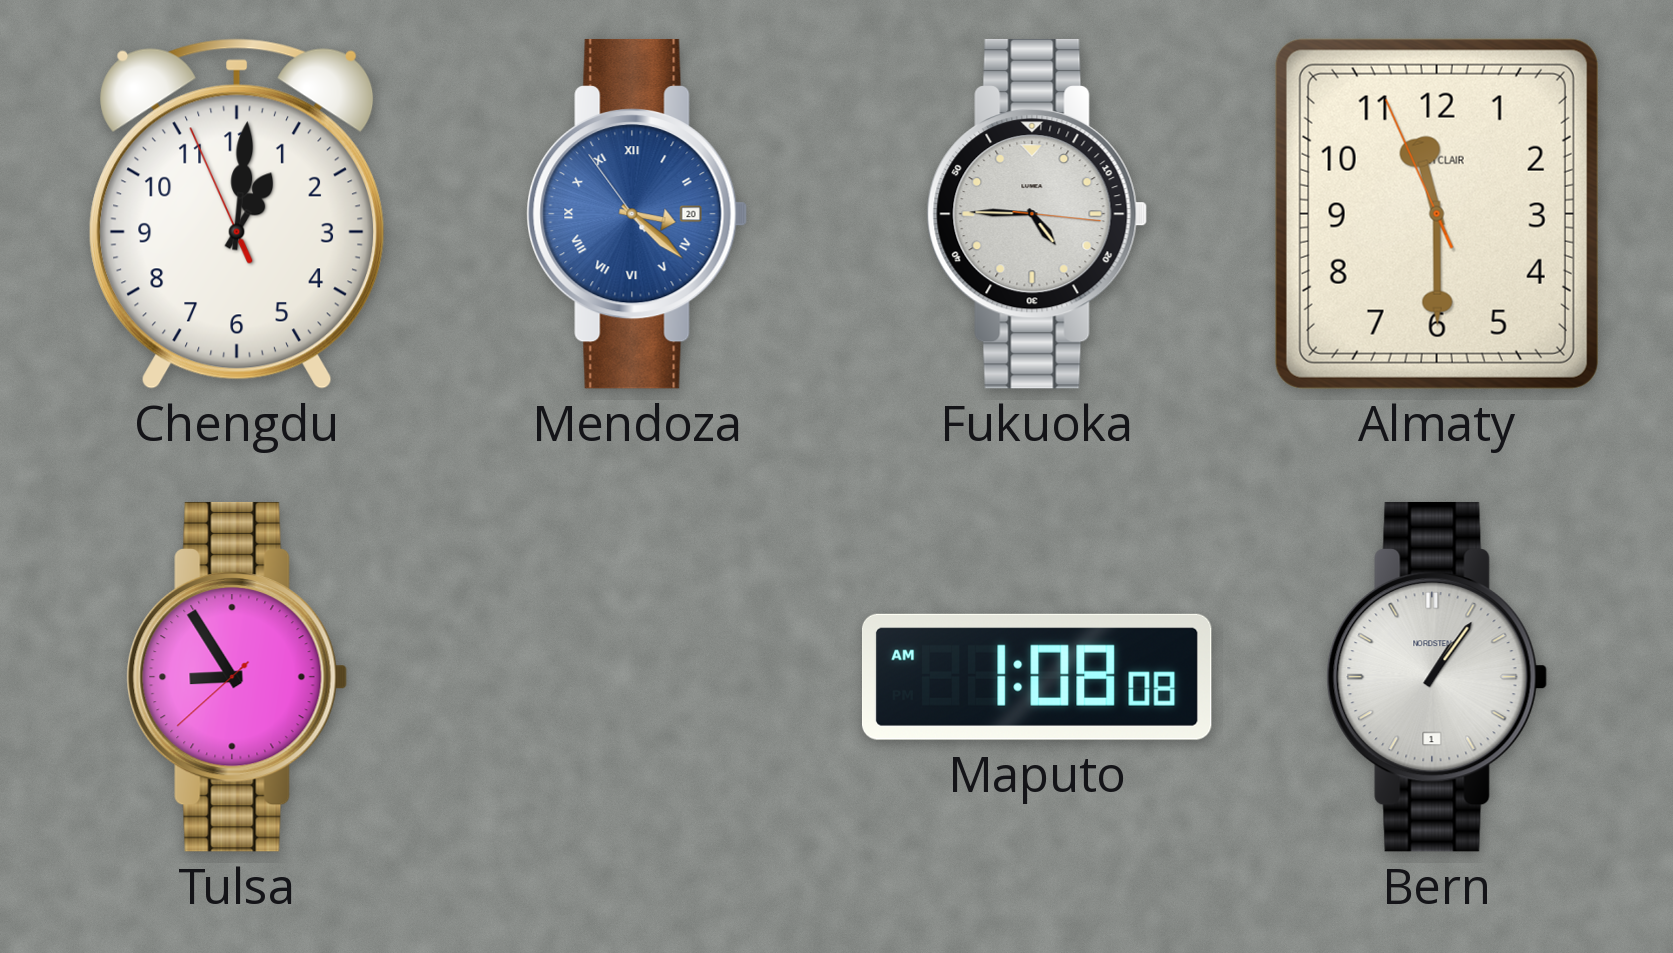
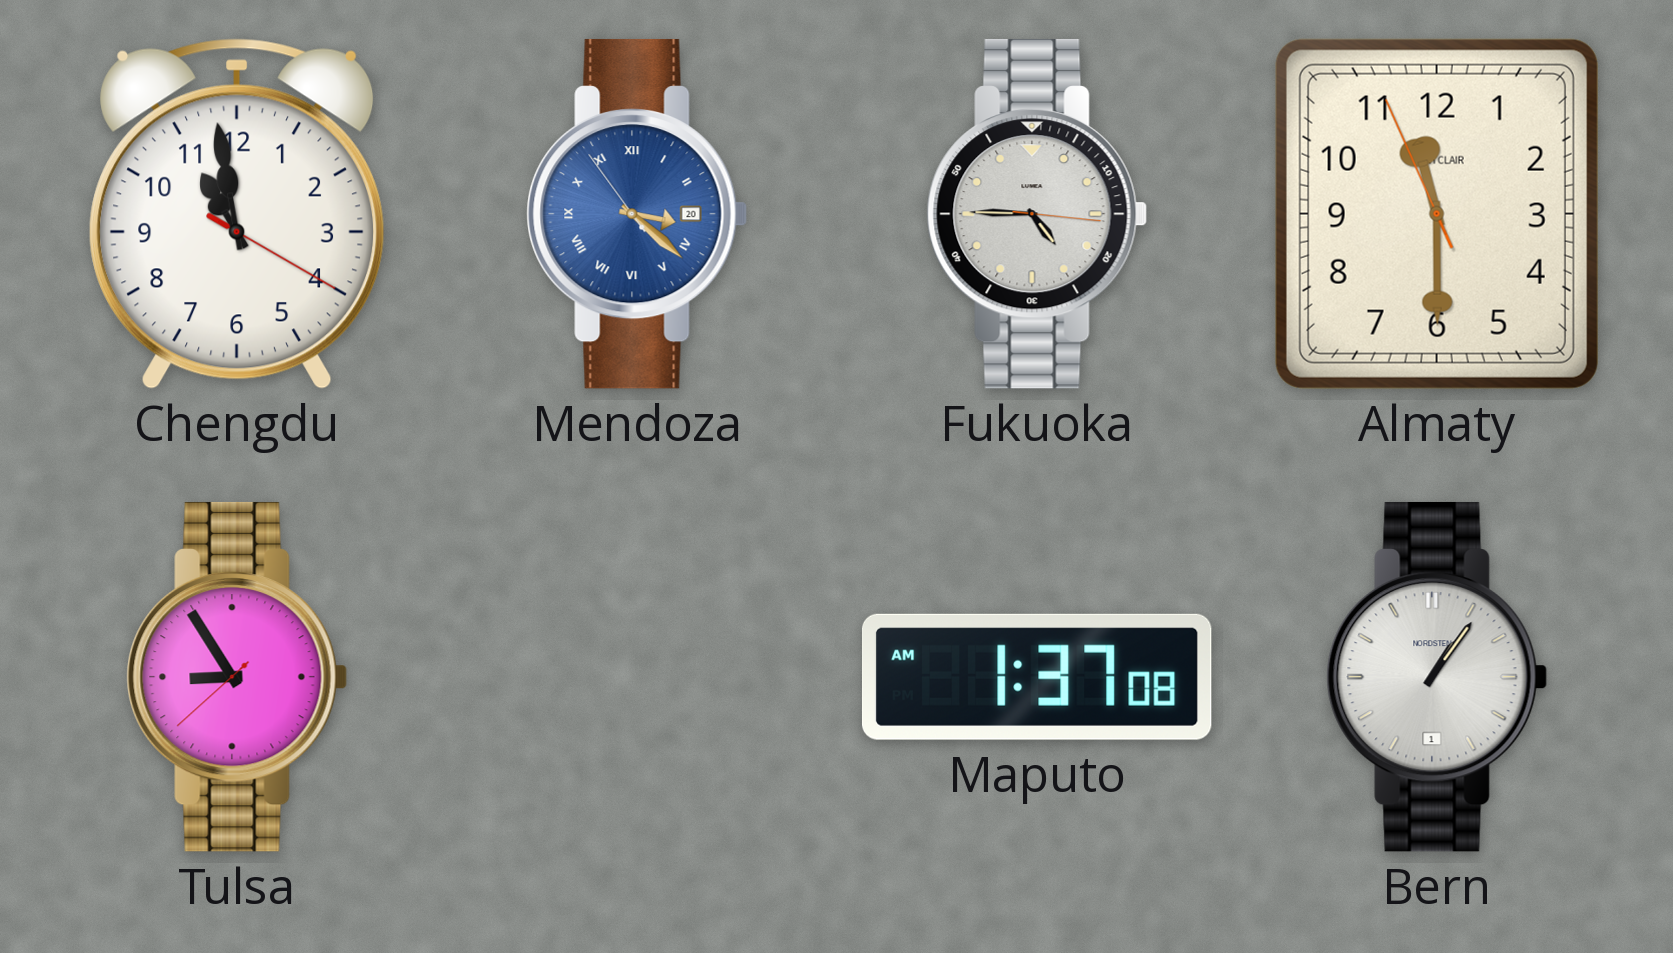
Chengdu: 1:00 -> 10:58 (237, 214)
Maputo: 1:08 -> 1:37 (1037, 677)
